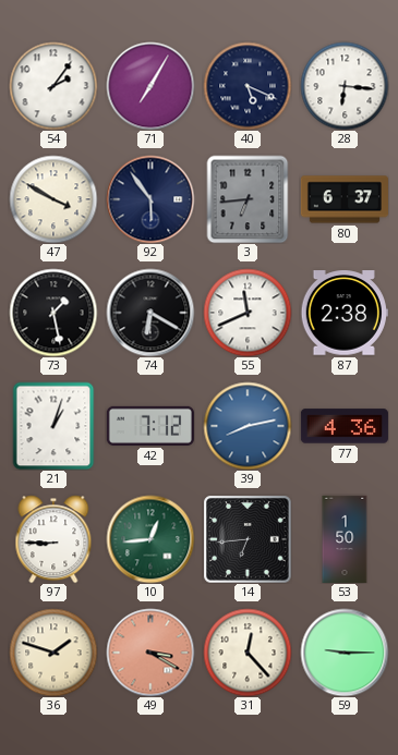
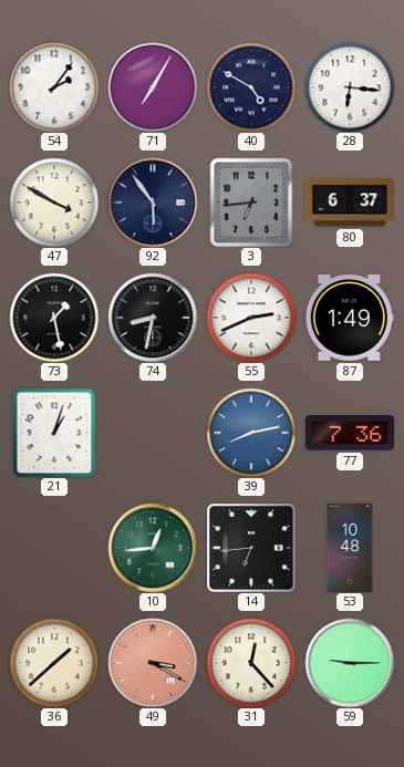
40: 5:19 -> 4:50 (251, 87)
74: 6:20 -> 8:32 (153, 318)
55: 11:41 -> 2:41 (251, 318)
87: 2:38 -> 1:49 (350, 318)
42: 7:12 -> none (150, 426)
77: 4:36 -> 7:36 (350, 433)
97: 8:45 -> none (53, 539)
53: 1:50 -> 10:48 (350, 548)
36: 1:48 -> 1:38 (54, 663)
